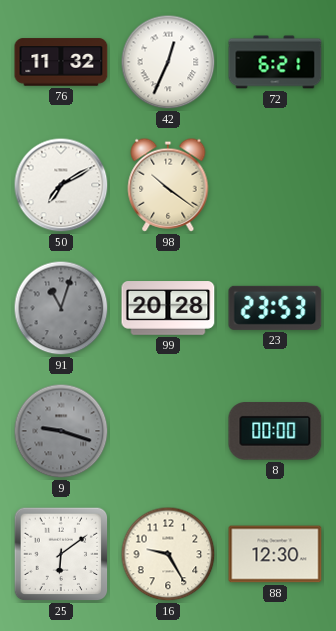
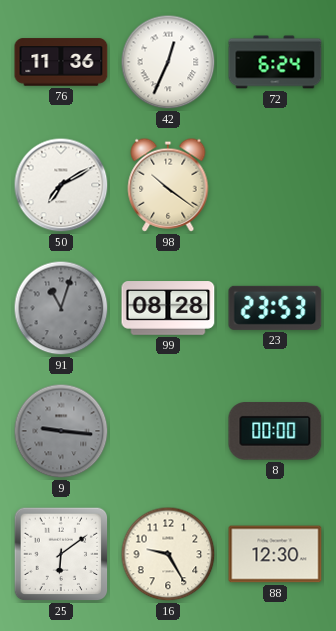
76: 11:32 -> 11:36 (61, 62)
72: 6:21 -> 6:24 (275, 62)
99: 20:28 -> 08:28 (168, 308)
9: 9:18 -> 9:16 (61, 431)
